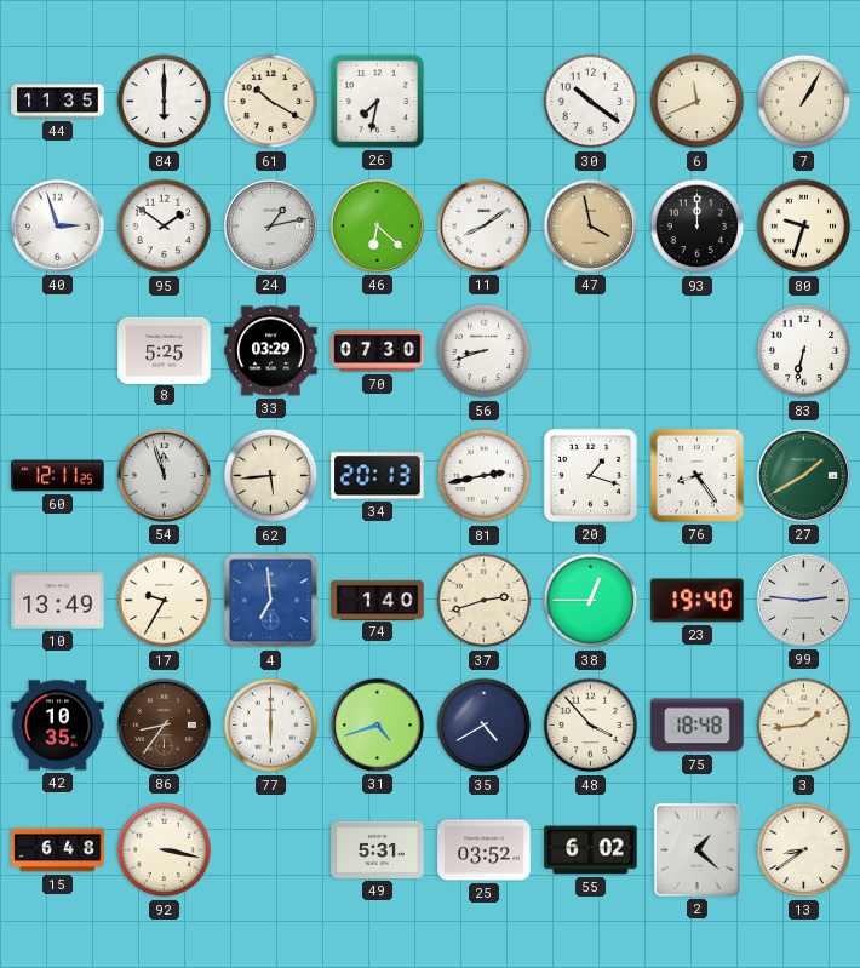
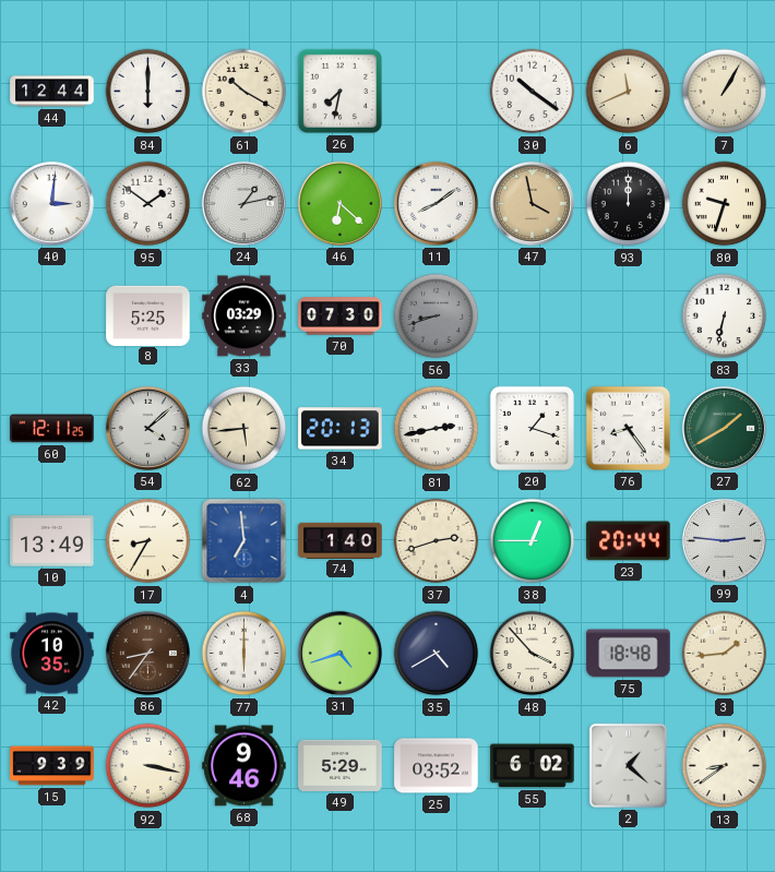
44: 11:35 -> 12:44 (52, 92)
40: 2:57 -> 3:01 (51, 203)
56 dial: white -> grey (437, 316)
54: 11:57 -> 4:08 (147, 428)
17: 9:35 -> 8:35 (148, 541)
23: 19:40 -> 20:44 (629, 541)
15: 6:48 -> 9:39 (52, 766)
68: none -> 9:46 (245, 766)
49: 5:31 -> 5:29 (341, 765)
